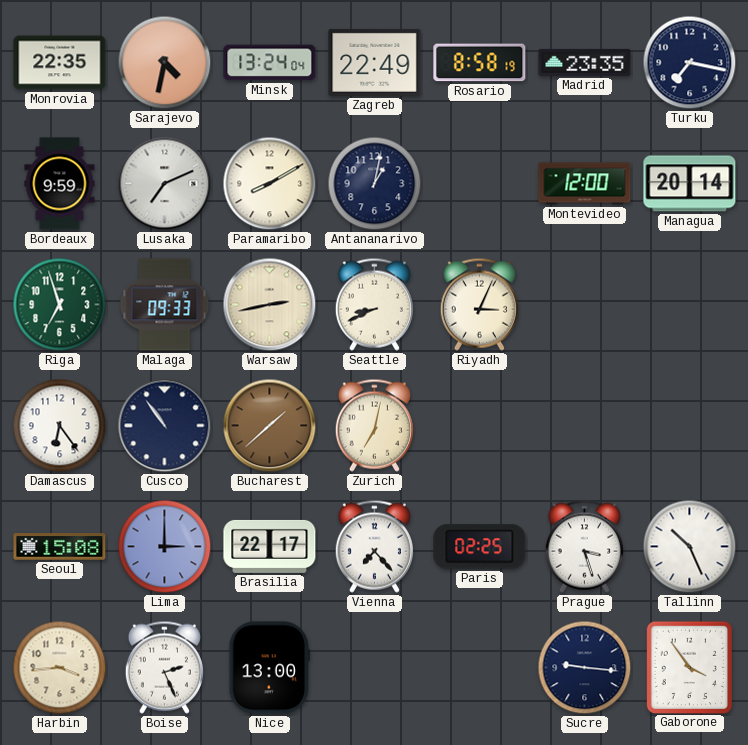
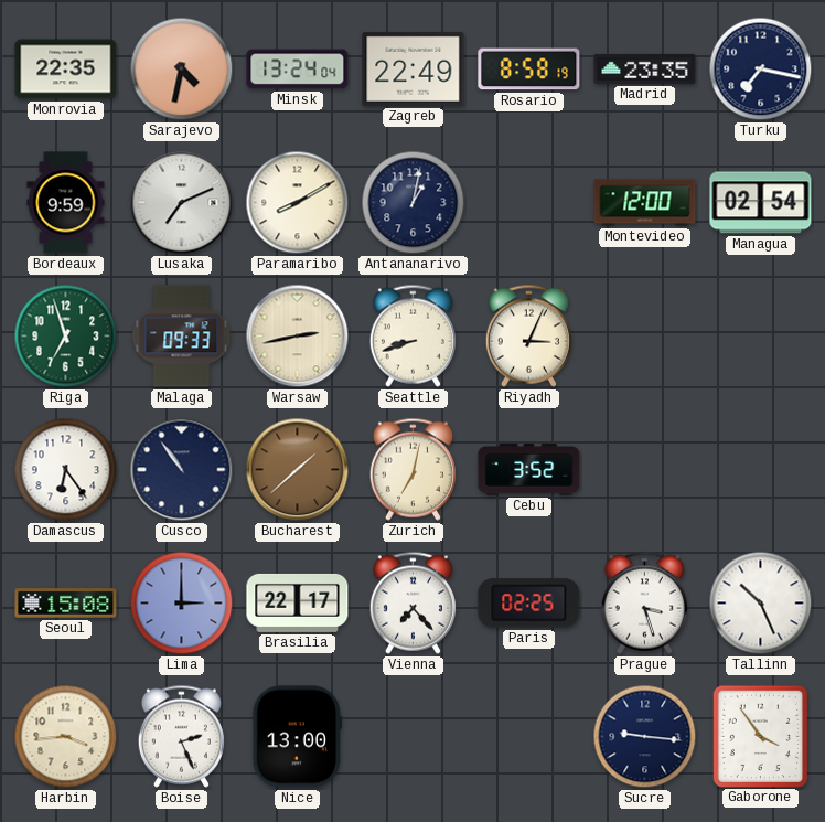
Managua: 20:14 -> 02:54 (761, 203)
Seattle: 8:41 -> 8:42 (413, 335)
Cebu: none -> 3:52 (529, 470)
